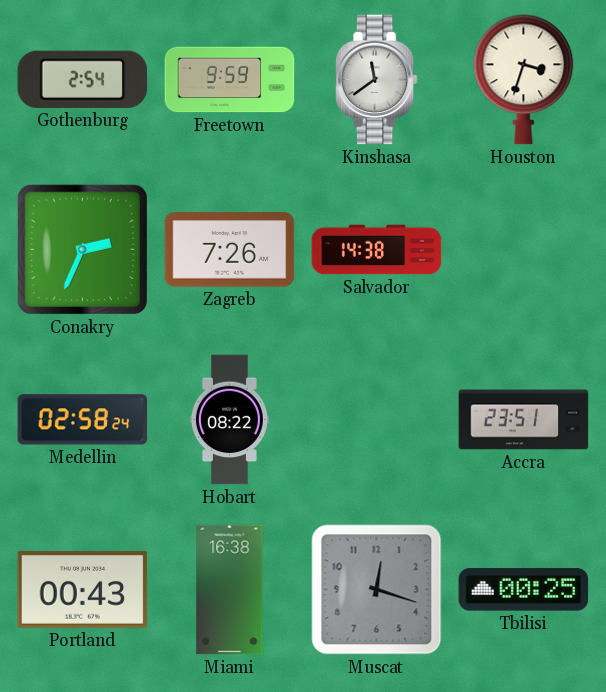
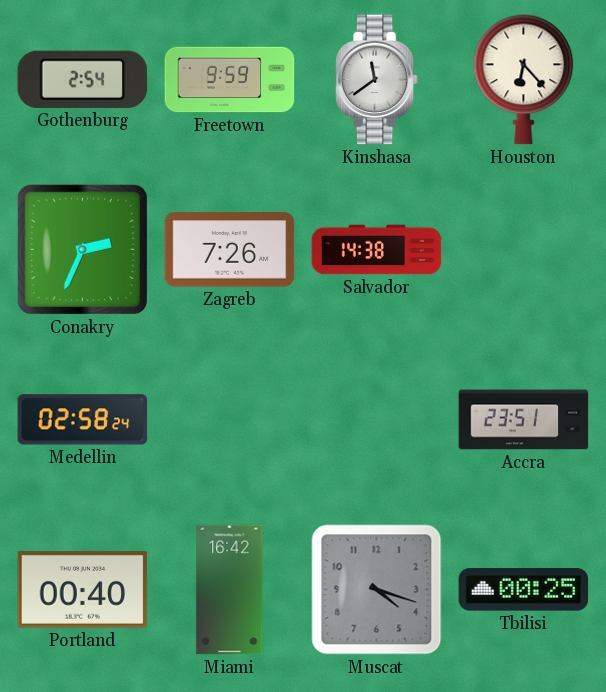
Houston: 3:33 -> 6:23 (524, 80)
Hobart: 08:22 -> none (229, 420)
Portland: 00:43 -> 00:40 (83, 590)
Miami: 16:38 -> 16:42 (230, 590)
Muscat: 12:18 -> 4:18 (377, 590)
